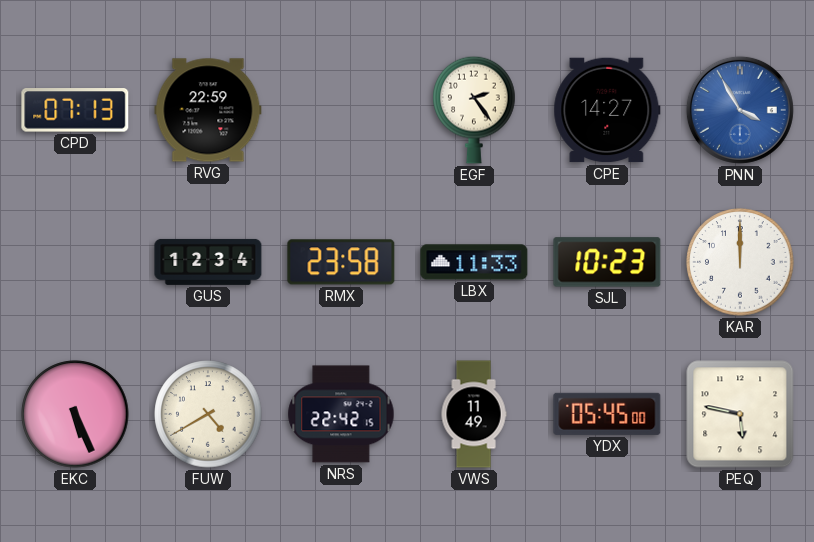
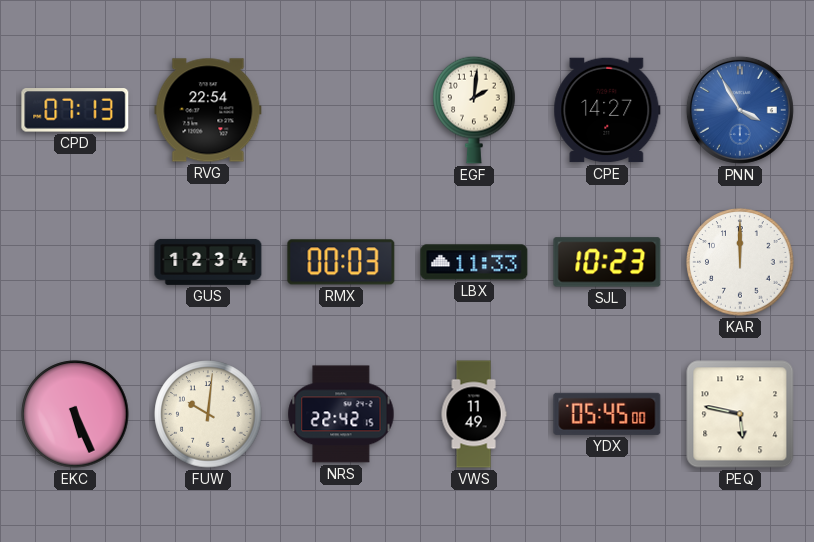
RVG: 22:59 -> 22:54 (208, 110)
EGF: 2:24 -> 2:01 (474, 110)
RMX: 23:58 -> 00:03 (341, 262)
FUW: 4:40 -> 10:01 (208, 414)
